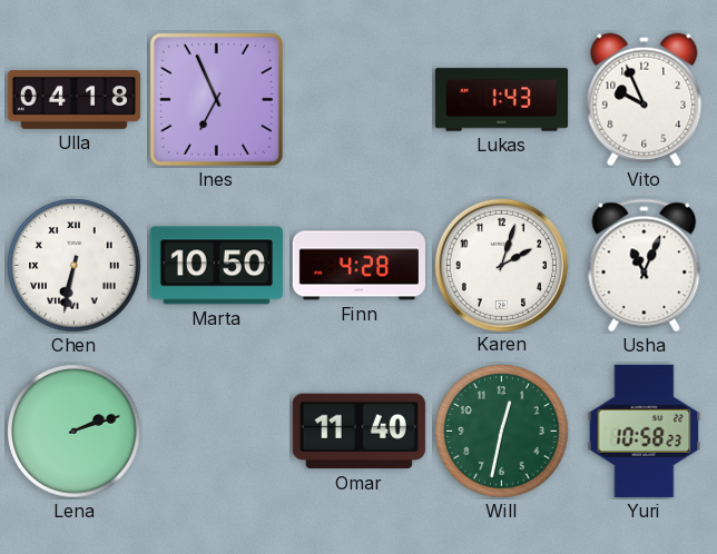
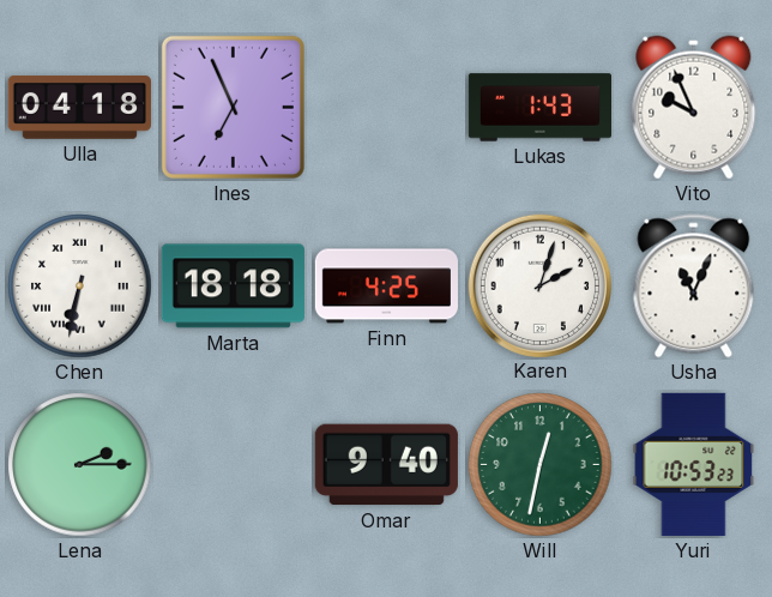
Marta: 10:50 -> 18:18 (233, 287)
Finn: 4:28 -> 4:25 (386, 287)
Lena: 2:12 -> 2:15 (80, 465)
Omar: 11:40 -> 9:40 (386, 465)
Yuri: 10:58 -> 10:53 (694, 464)
